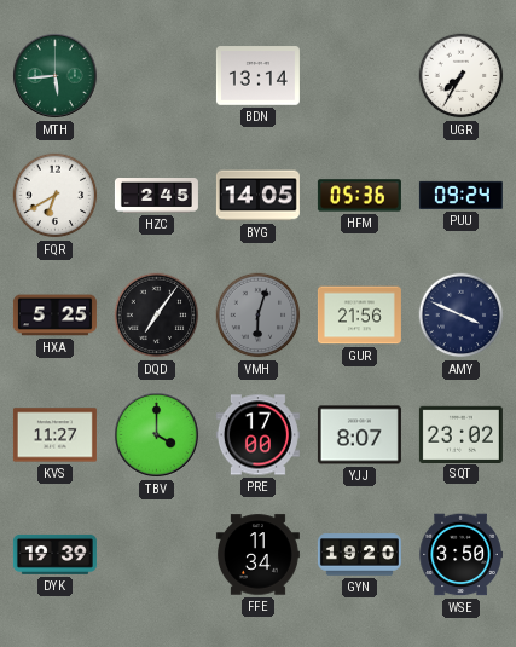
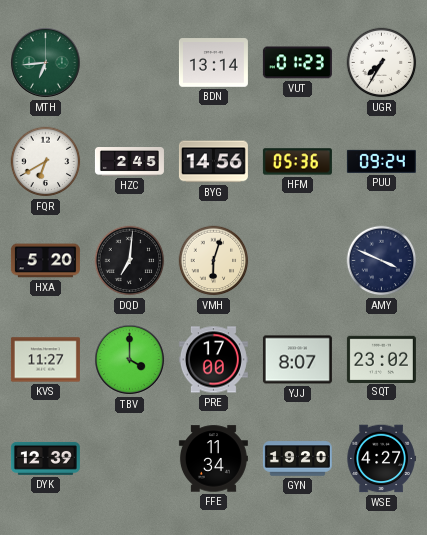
MTH: 5:44 -> 6:44 (46, 63)
VUT: none -> 01:23 (297, 63)
BYG: 14:05 -> 14:56 (213, 162)
HXA: 5:25 -> 5:20 (45, 261)
DQD: 7:06 -> 7:01 (130, 261)
VMH dial: grey -> cream (214, 261)
GUR: 21:56 -> none (359, 316)
DYK: 19:39 -> 12:39 (45, 458)
WSE: 3:50 -> 4:27 (381, 459)
